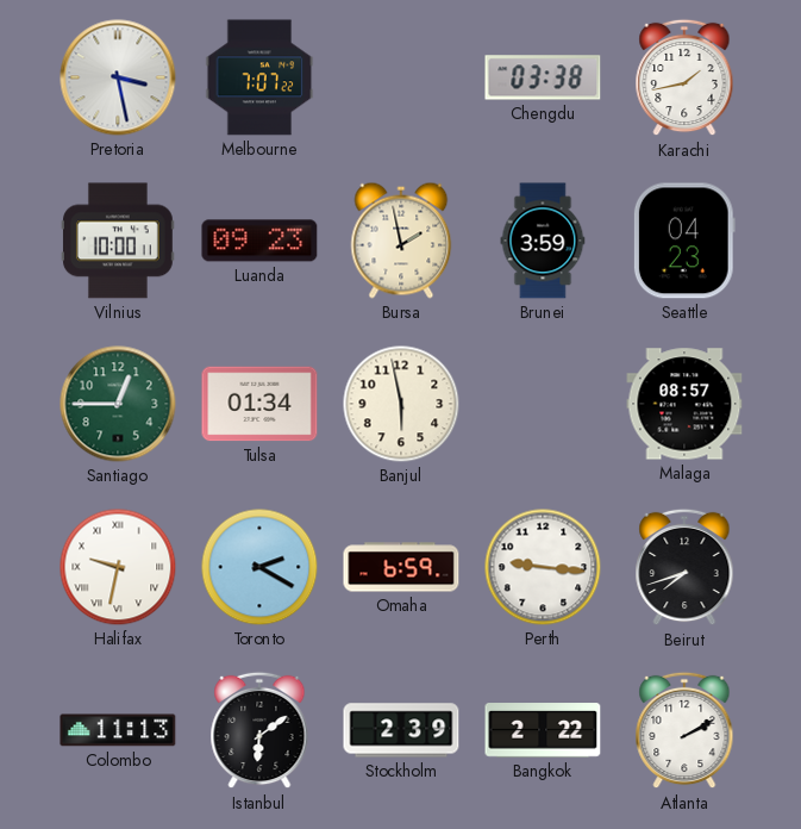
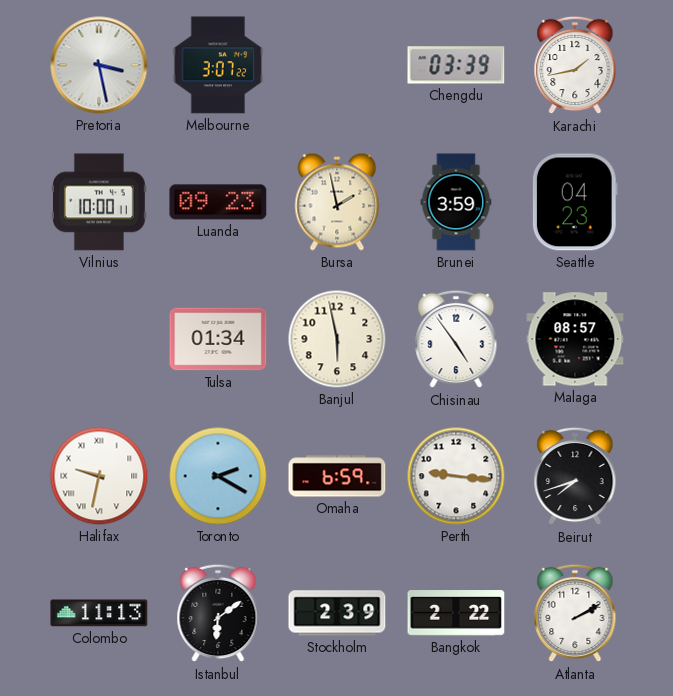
Melbourne: 7:07 -> 3:07 (218, 65)
Chengdu: 03:38 -> 03:39 (456, 65)
Santiago: 12:45 -> none (118, 404)
Chisinau: none -> 4:54 (456, 339)
